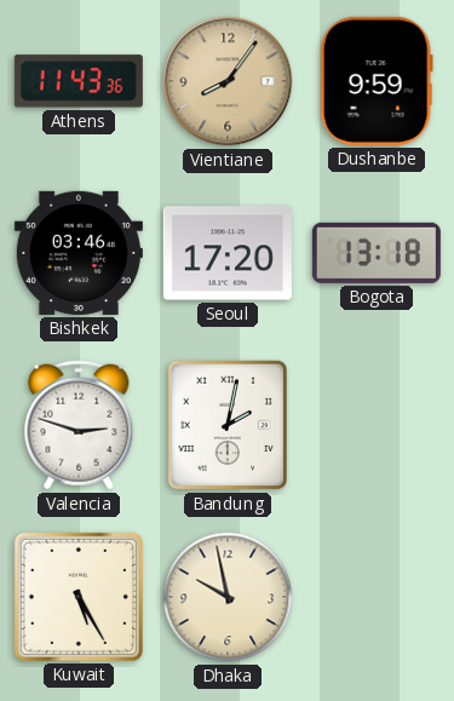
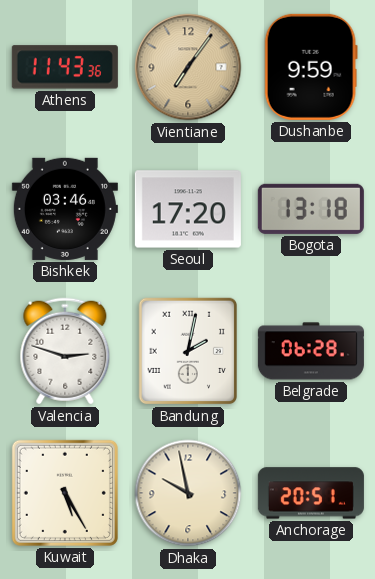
Vientiane: 8:06 -> 7:06 (188, 67)
Belgrade: none -> 06:28 (311, 351)
Anchorage: none -> 20:51 (311, 493)
